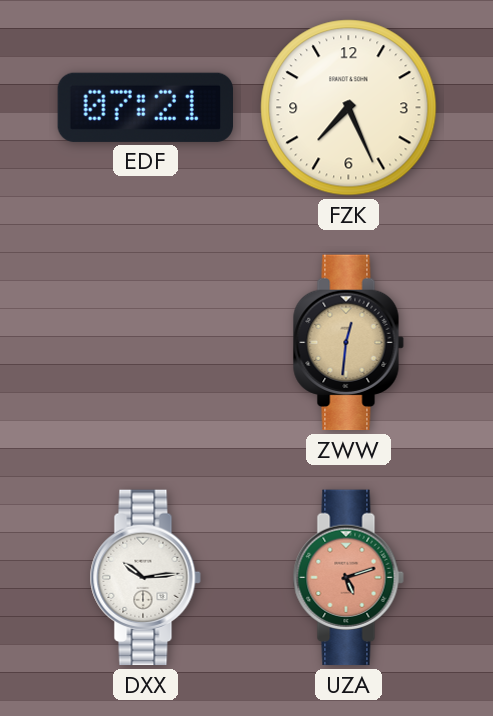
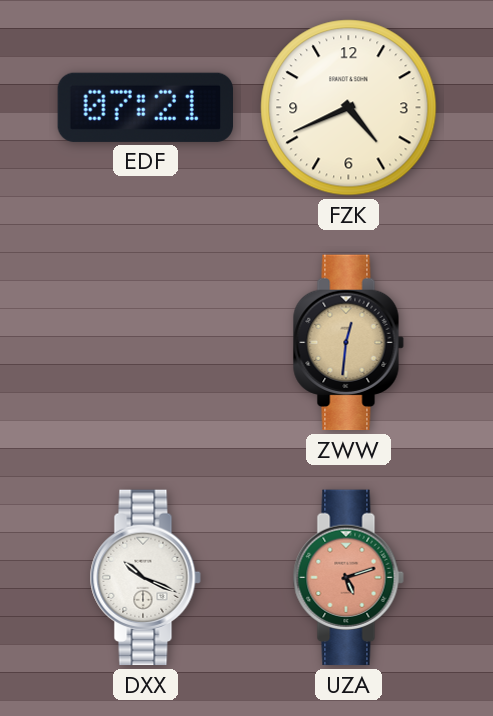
FZK: 7:26 -> 4:41 (349, 108)
DXX: 10:14 -> 10:19 (145, 578)
